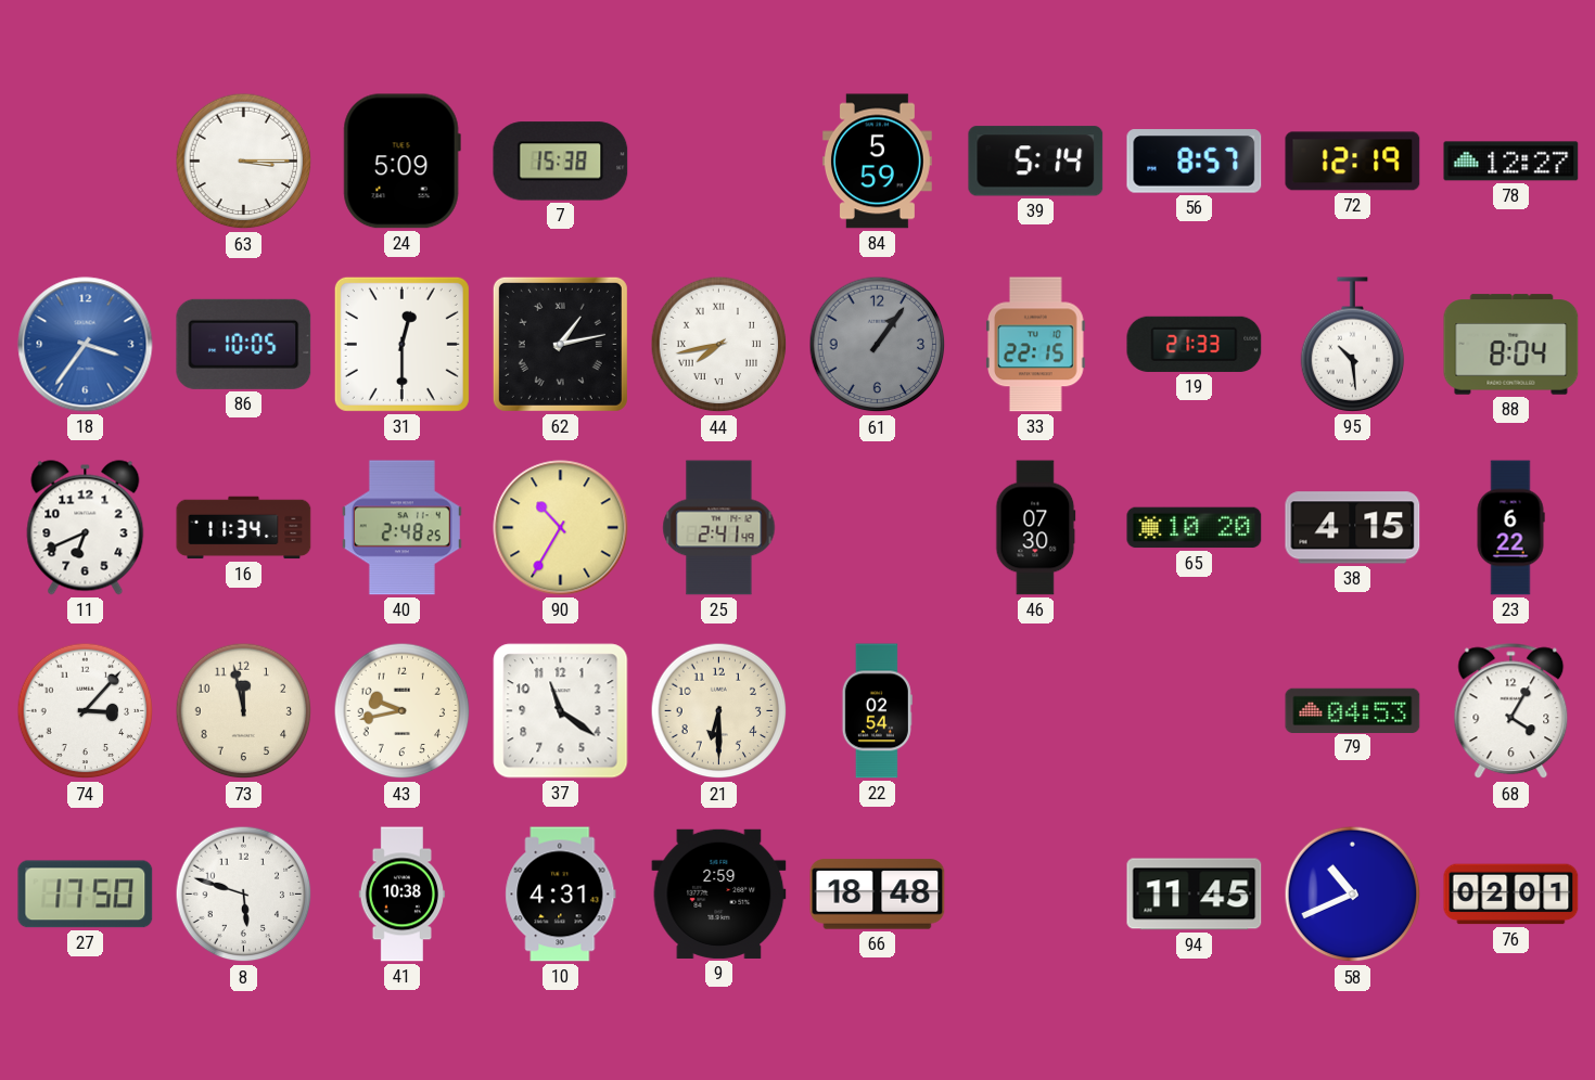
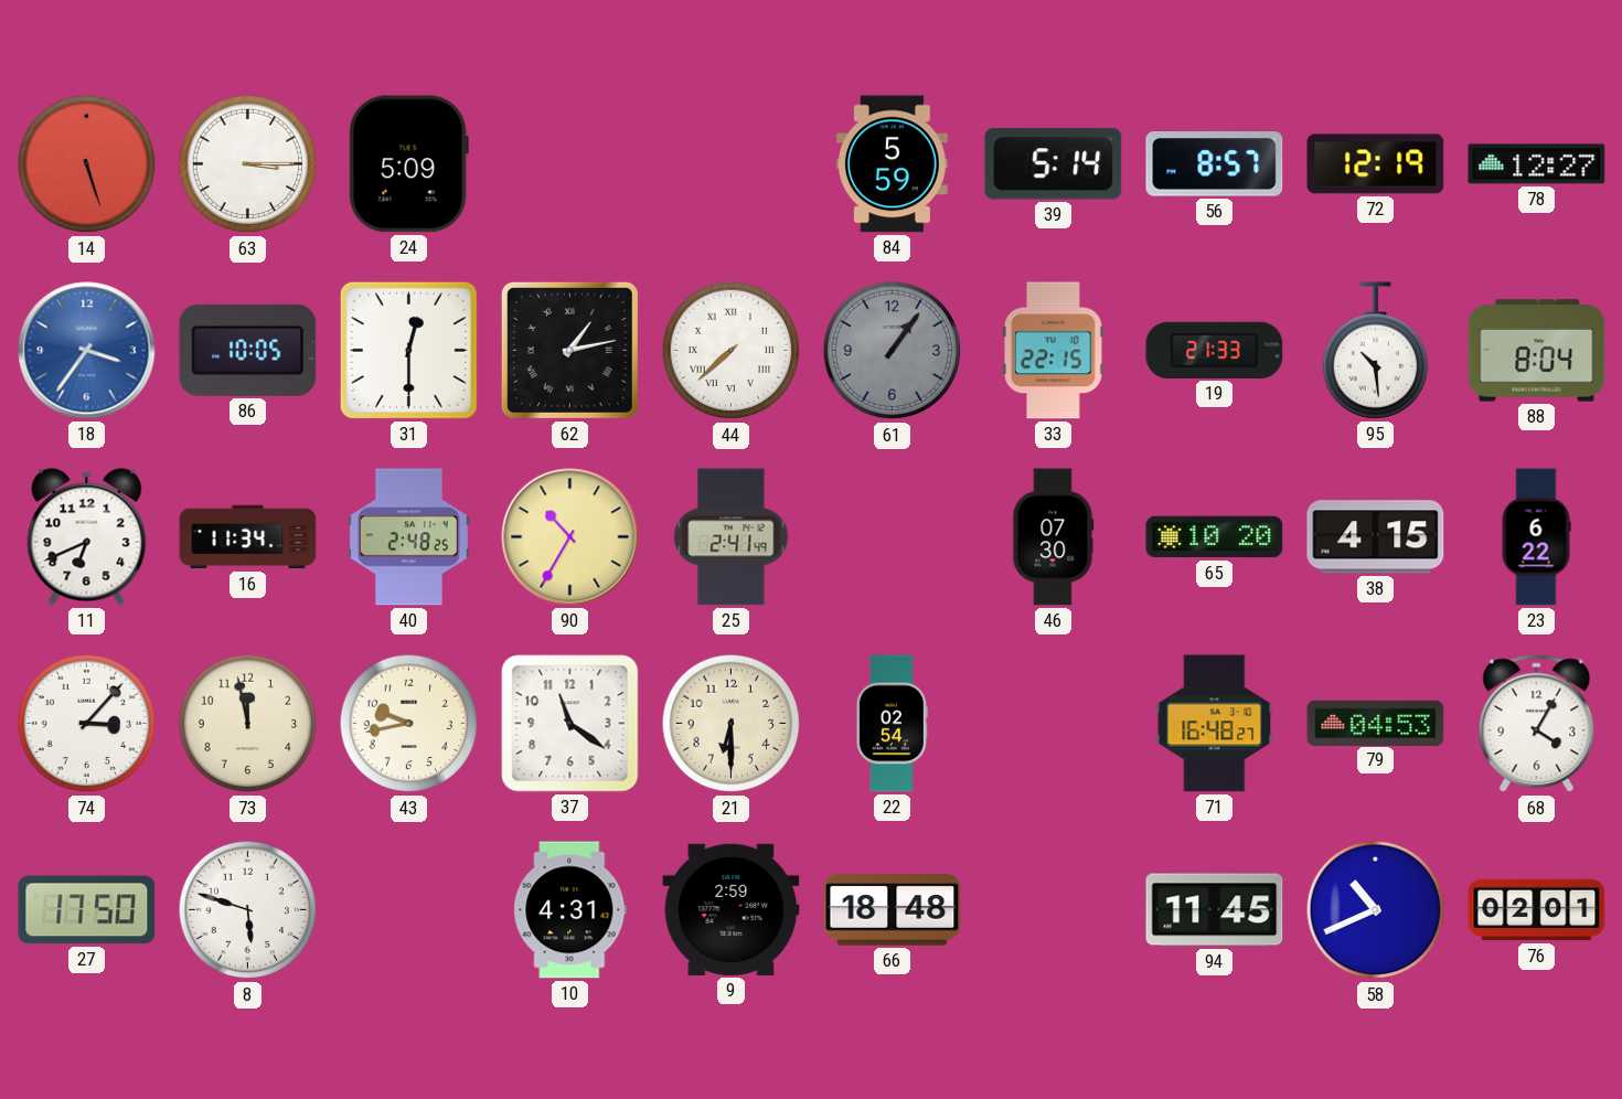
14: none -> 5:27 (87, 164)
7: 15:38 -> none (561, 162)
44: 7:43 -> 7:38 (732, 351)
71: none -> 16:48 (1215, 724)
41: 10:38 -> none (403, 895)
